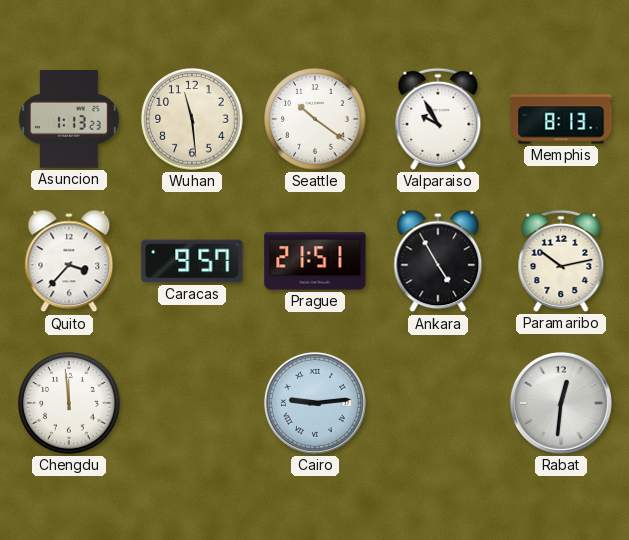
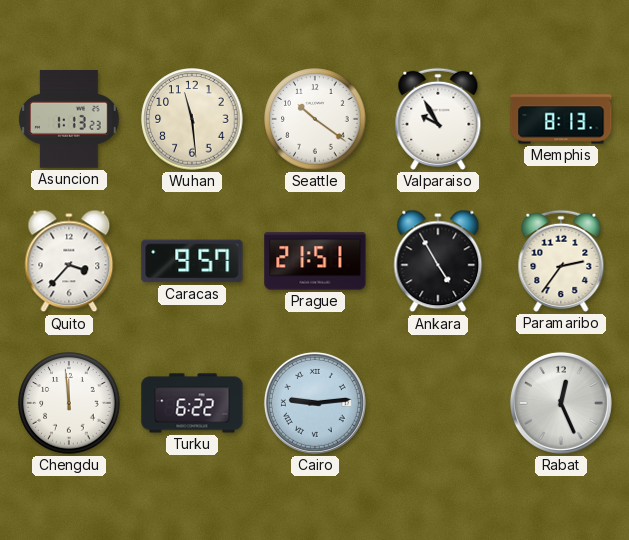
Paramaribo: 10:13 -> 2:36 (561, 261)
Turku: none -> 6:22 (192, 403)
Rabat: 12:31 -> 12:26 (561, 403)
